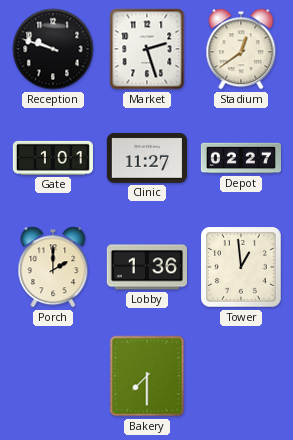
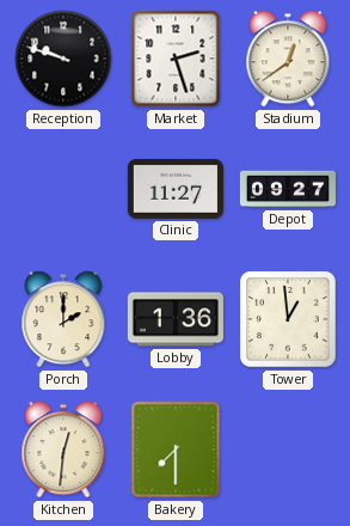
Gate: 1:01 -> none (53, 158)
Depot: 02:27 -> 09:27 (288, 189)
Kitchen: none -> 12:31 (63, 449)
